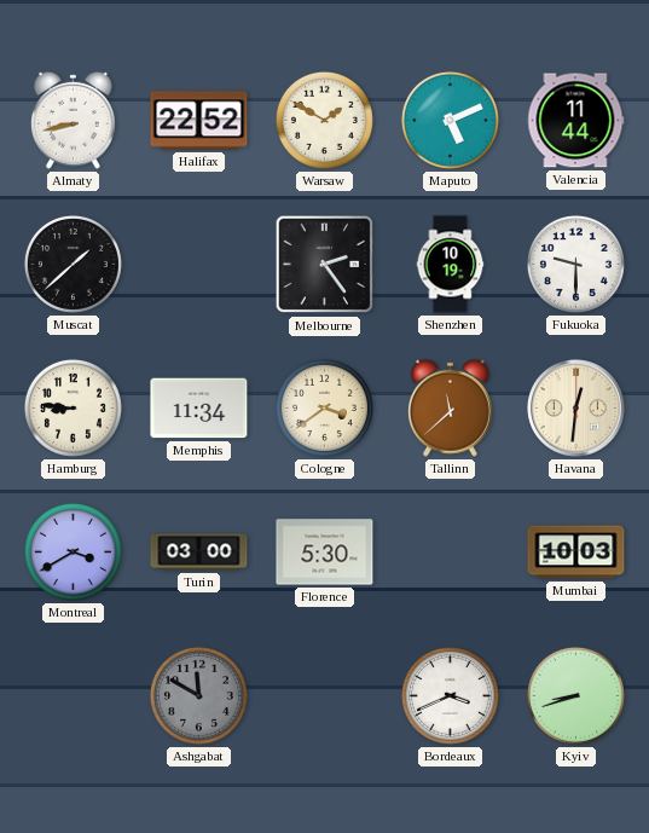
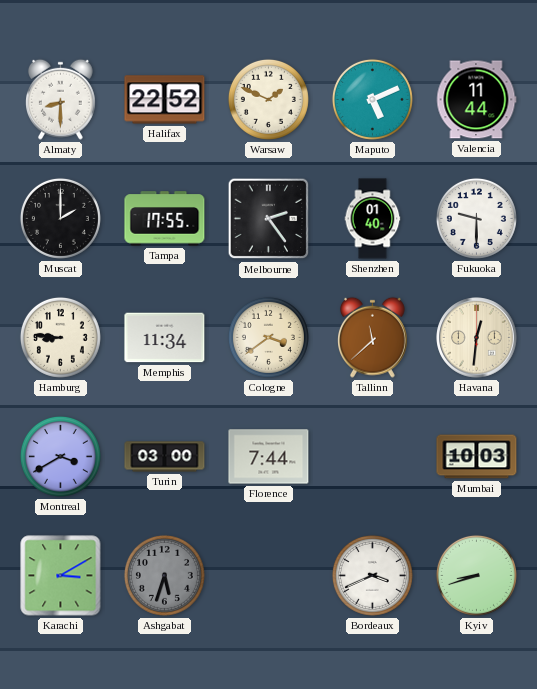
Almaty: 8:43 -> 8:30 (61, 99)
Warsaw: 1:50 -> 1:49 (268, 99)
Muscat: 1:38 -> 2:00 (60, 218)
Tampa: none -> 17:55 (165, 219)
Shenzhen: 10:19 -> 01:40 (373, 219)
Florence: 5:30 -> 7:44 (269, 457)
Karachi: none -> 3:10 (61, 576)
Ashgabat: 11:50 -> 5:33 (164, 575)
